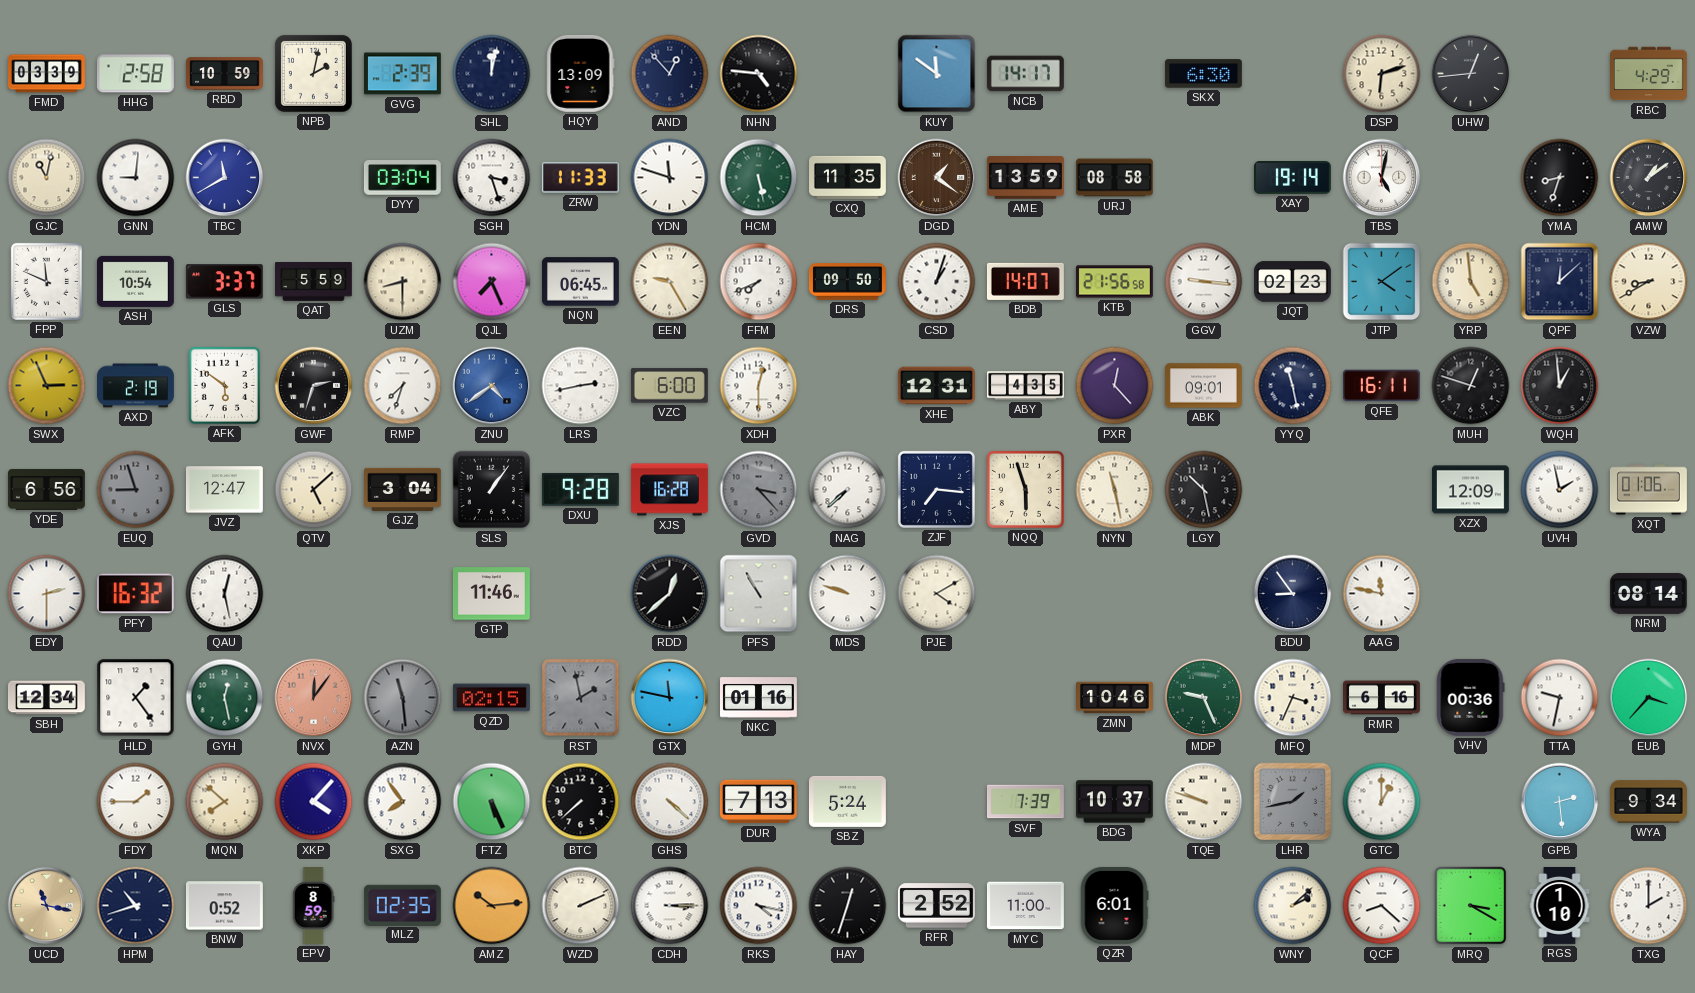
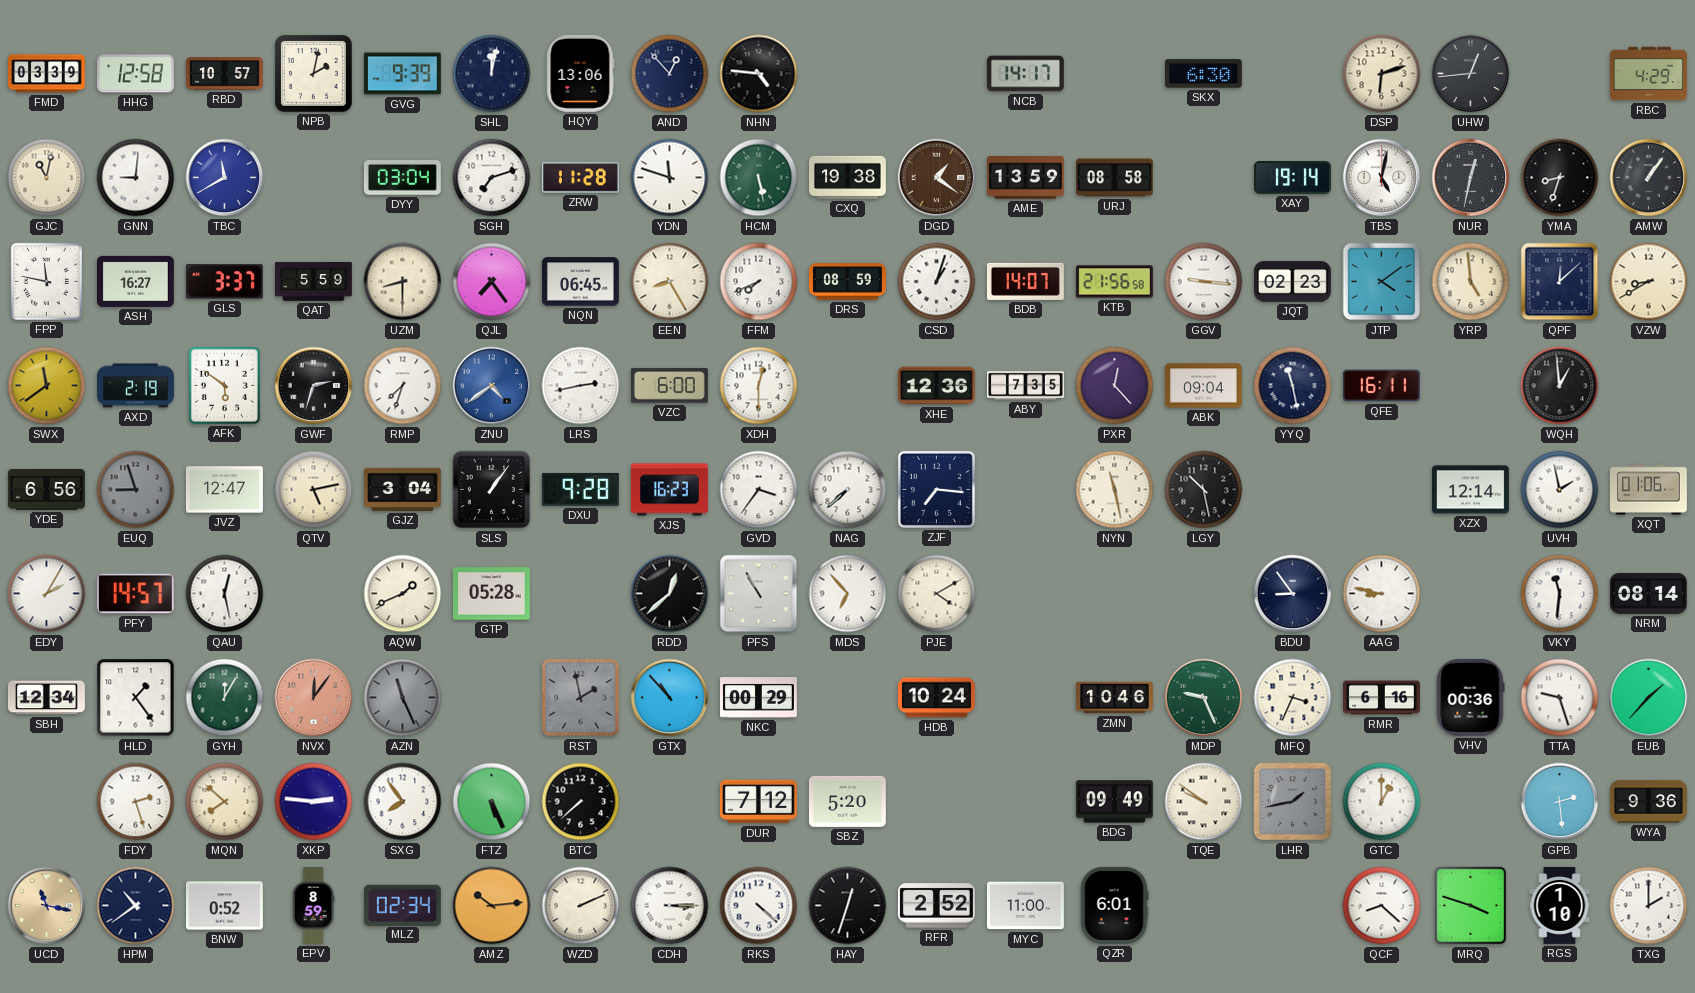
HHG: 2:58 -> 12:58 (135, 74)
RBD: 10:59 -> 10:57 (225, 74)
GVG: 2:39 -> 9:39 (402, 74)
HQY: 13:09 -> 13:06 (581, 73)
KUY: 11:51 -> none (937, 74)
SGH: 3:27 -> 7:12 (492, 178)
ZRW: 11:33 -> 11:28 (580, 178)
CXQ: 11:35 -> 19:38 (848, 177)
NUR: none -> 12:32 (1471, 178)
AMW: 1:09 -> 1:06 (1649, 178)
FPP: 11:49 -> 11:47 (46, 281)
ASH: 10:54 -> 16:27 (136, 281)
QJL: 7:26 -> 7:24 (492, 282)
EEN: 9:25 -> 8:25 (670, 282)
DRS: 09:50 -> 08:59 (847, 282)
SWX: 2:56 -> 11:39 (47, 386)
XHE: 12:31 -> 12:36 (936, 386)
ABY: 4:35 -> 7:35 (1026, 386)
ABK: 09:01 -> 09:04 (1203, 386)
MUH: 12:48 -> none (1471, 386)
QTV: 5:08 -> 5:13 (314, 490)
XJS: 16:28 -> 16:23 (669, 490)
GVD: 3:23 -> 3:36 (759, 490)
GVD dial: grey -> white (759, 490)
NQQ: 5:57 -> none (1025, 489)
XZX: 12:09 -> 12:14 (1470, 490)
EDY: 2:30 -> 2:05 (47, 594)
PFY: 16:32 -> 14:57 (135, 594)
AQW: none -> 1:41 (403, 594)
GTP: 11:46 -> 05:28 (491, 594)
MDS: 9:48 -> 6:53 (848, 594)
AAG: 11:47 -> 8:47 (1382, 594)
VKY: none -> 11:31 (1560, 594)
GYH: 12:28 -> 12:05 (225, 698)
AZN: 11:29 -> 11:26 (403, 698)
QZD: 02:15 -> none (491, 698)
GTX: 11:47 -> 10:53 (670, 698)
NKC: 01:16 -> 00:29 (759, 698)
HDB: none -> 10:24 (937, 698)
TTA: 9:32 -> 9:27 (1560, 698)
EUB: 3:37 -> 1:37 (1649, 698)
FDY: 1:45 -> 2:27 (136, 802)
XKP: 4:07 -> 2:46 (314, 802)
GHS: 4:22 -> none (670, 802)
DUR: 7:13 -> 7:12 (758, 802)
SBZ: 5:24 -> 5:20 (847, 801)
SVF: 7:39 -> none (1026, 802)
BDG: 10:37 -> 09:49 (1114, 802)
TQE: 9:48 -> 9:51 (1204, 802)
WYA: 9:34 -> 9:36 (1649, 802)
HPM: 10:42 -> 10:39 (136, 906)
MLZ: 02:35 -> 02:34 (402, 905)
RKS: 4:17 -> 4:22 (759, 906)
WNY: 2:08 -> none (1293, 906)
MRQ: 3:20 -> 3:48 (1471, 906)
